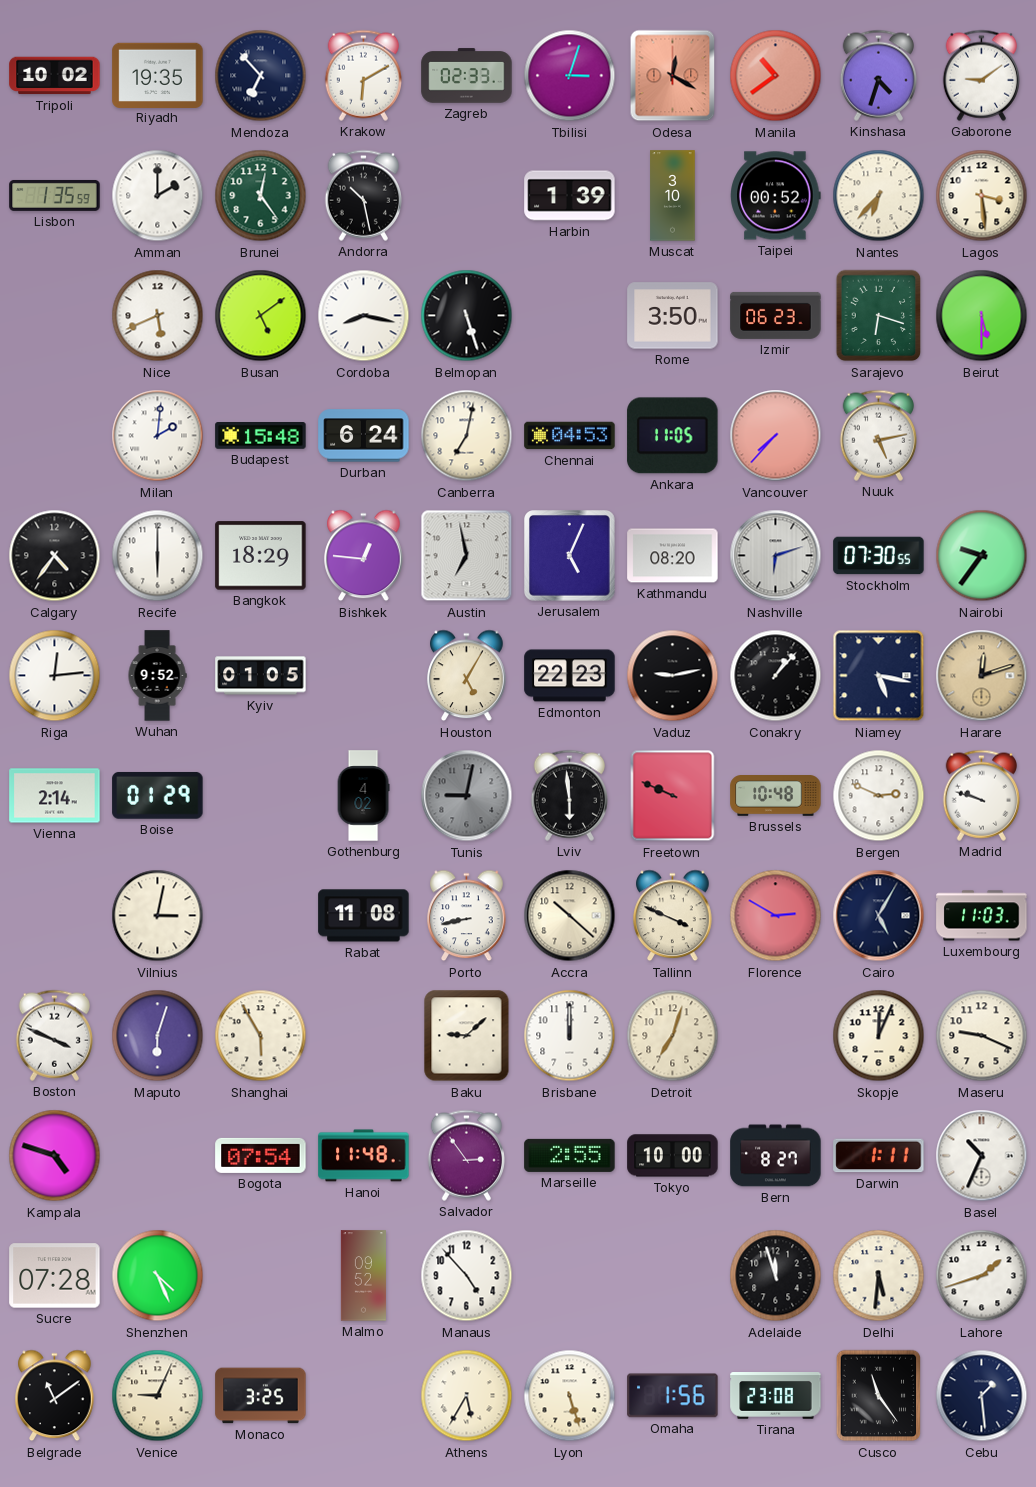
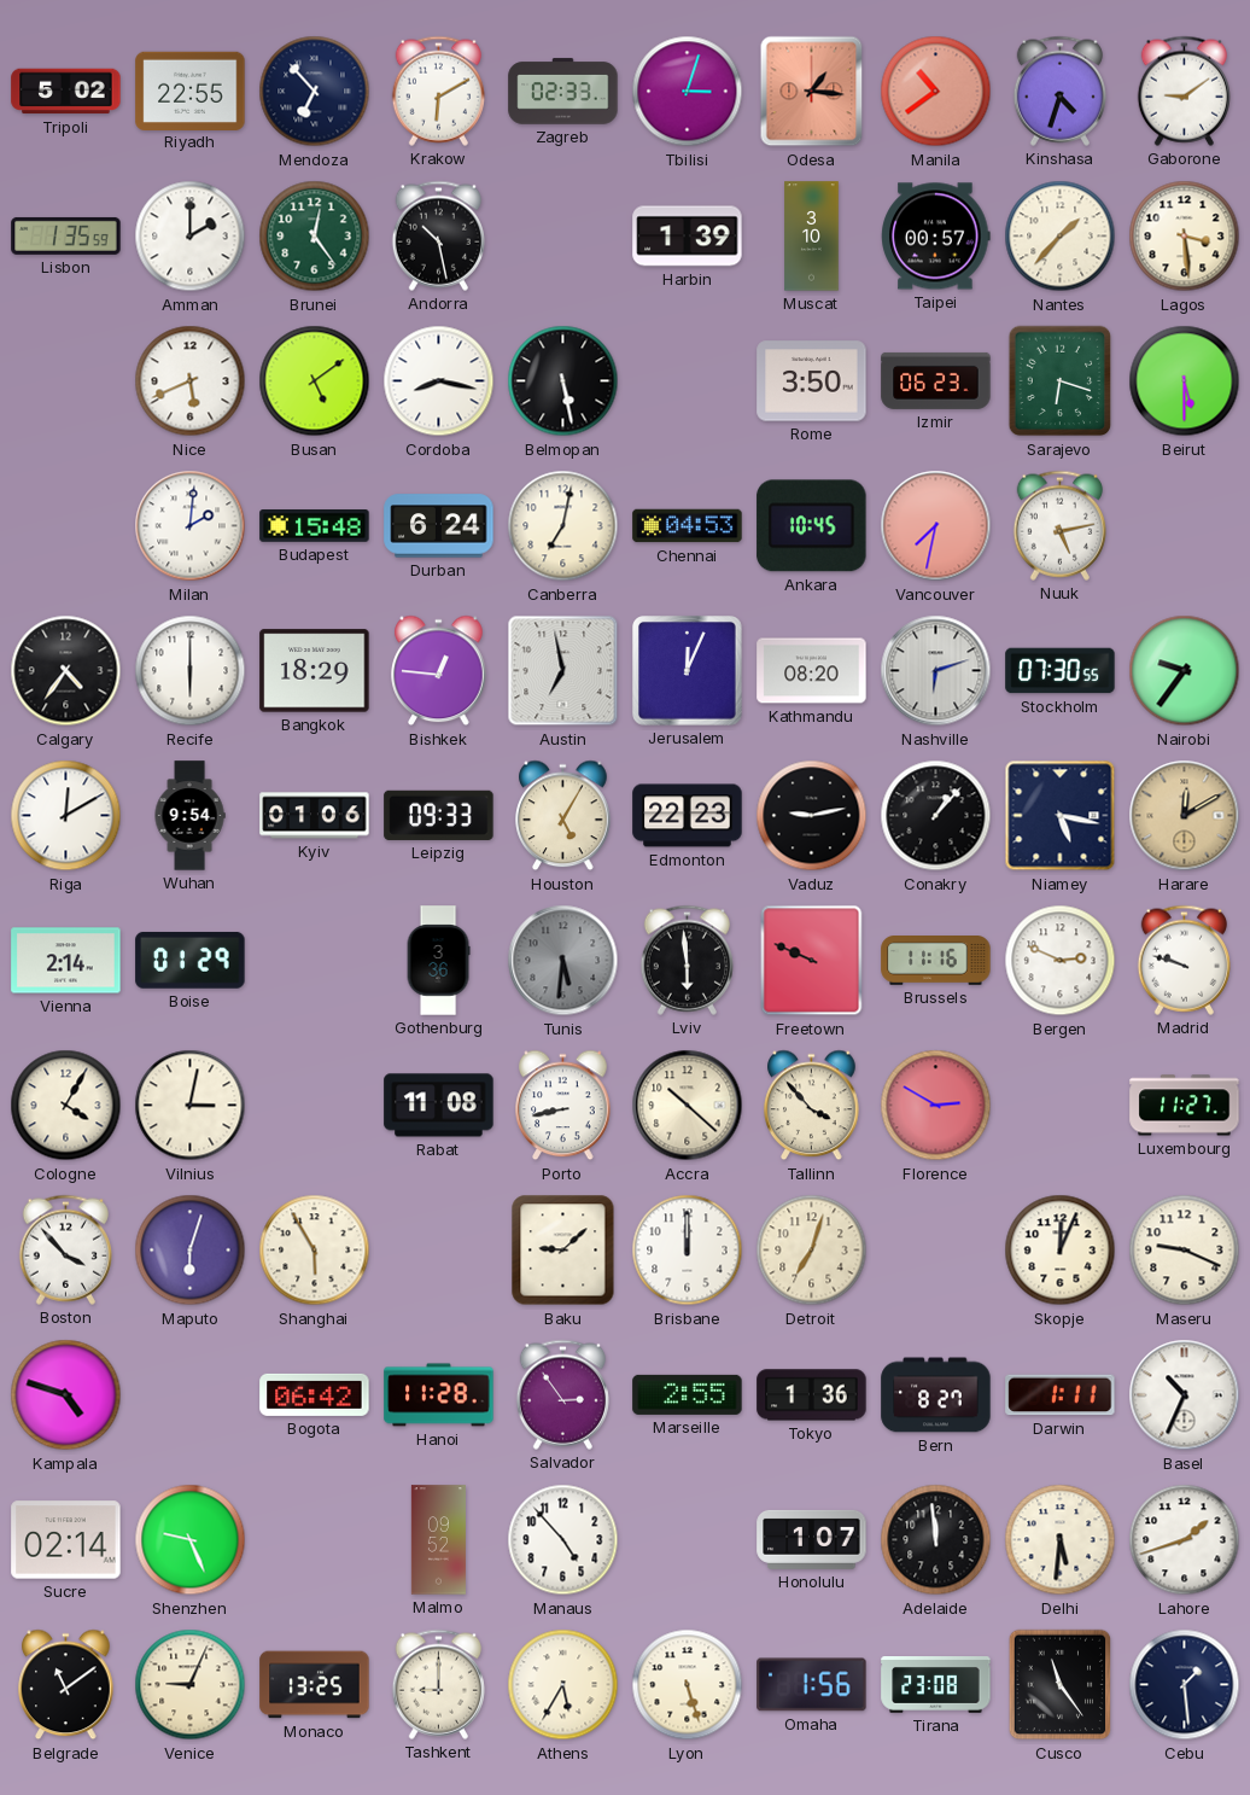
Tripoli: 10:02 -> 5:02 (66, 92)
Riyadh: 19:35 -> 22:55 (191, 91)
Odesa: 12:20 -> 1:16 (812, 92)
Taipei: 00:52 -> 00:57 (936, 237)
Nantes: 6:37 -> 1:37 (1061, 237)
Belmopan: 5:27 -> 5:28 (563, 381)
Ankara: 11:05 -> 10:45 (812, 526)
Vancouver: 7:37 -> 7:32 (936, 526)
Jerusalem: 5:04 -> 12:04 (688, 671)
Riga: 12:14 -> 12:10 (66, 816)
Wuhan: 9:52 -> 9:54 (189, 816)
Kyiv: 01:05 -> 01:06 (315, 816)
Leipzig: none -> 09:33 (439, 815)
Harare: 12:12 -> 12:10 (1185, 816)
Gothenburg: 4:02 -> 3:36 (438, 961)
Tunis: 9:02 -> 5:31 (563, 961)
Brussels: 10:48 -> 11:16 (936, 961)
Cologne: none -> 4:05 (66, 1106)
Tallinn: 3:49 -> 3:53 (812, 1106)
Cairo: 5:05 -> none (879, 916)
Luxembourg: 11:03 -> 11:27 (1185, 1106)
Boston: 3:49 -> 3:53 (65, 1249)
Bogota: 07:54 -> 06:42 (315, 1394)
Hanoi: 11:48 -> 11:28 (439, 1395)
Tokyo: 10:00 -> 1:36 (812, 1395)
Sucre: 07:28 -> 02:14 (66, 1540)
Shenzhen: 4:26 -> 9:26 (191, 1540)
Honolulu: none -> 1:07 (812, 1539)
Adelaide: 11:57 -> 11:59 (936, 1540)
Monaco: 3:25 -> 13:25 (315, 1685)
Tashkent: none -> 9:00 (438, 1684)
